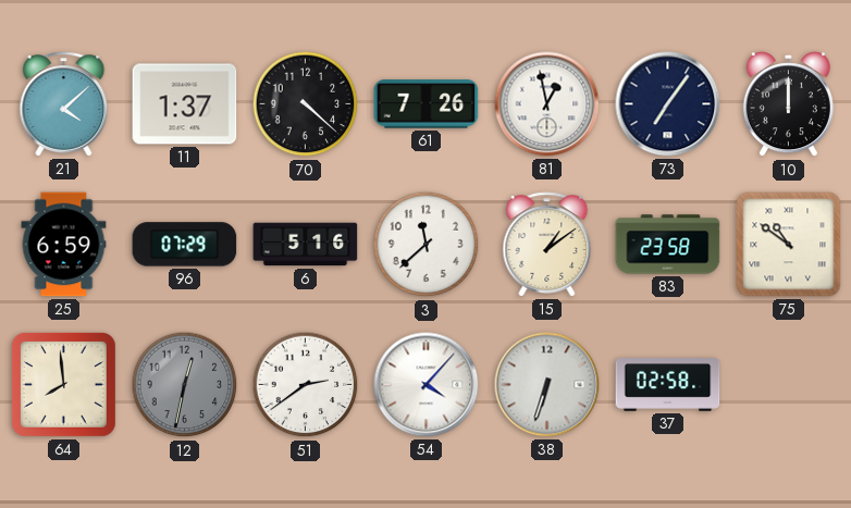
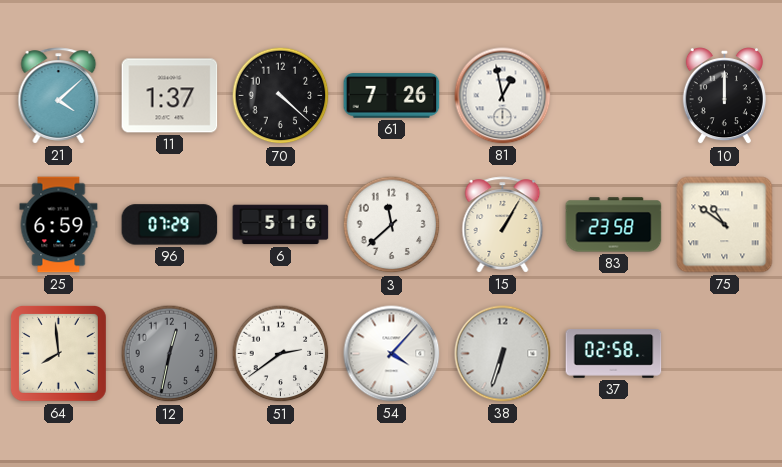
73: 7:06 -> none (668, 104)
15: 1:09 -> 1:05 (503, 225)
